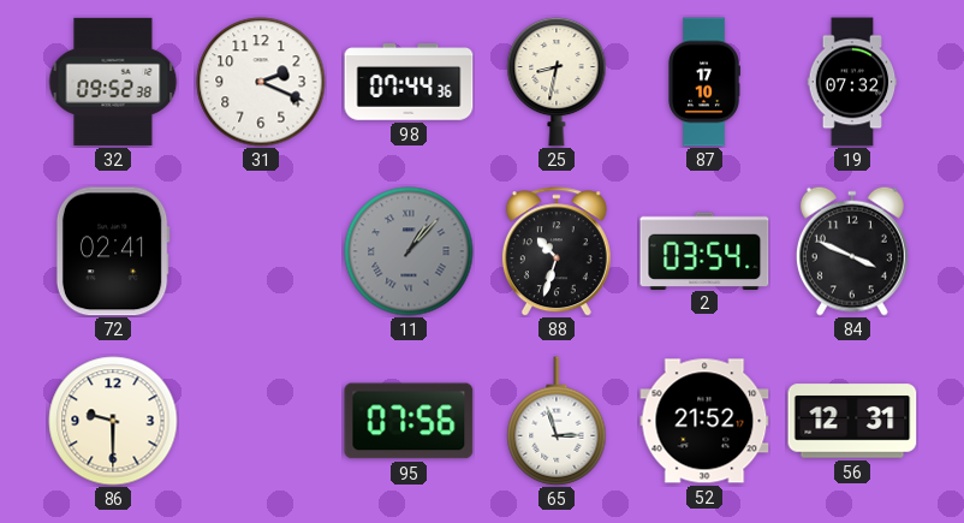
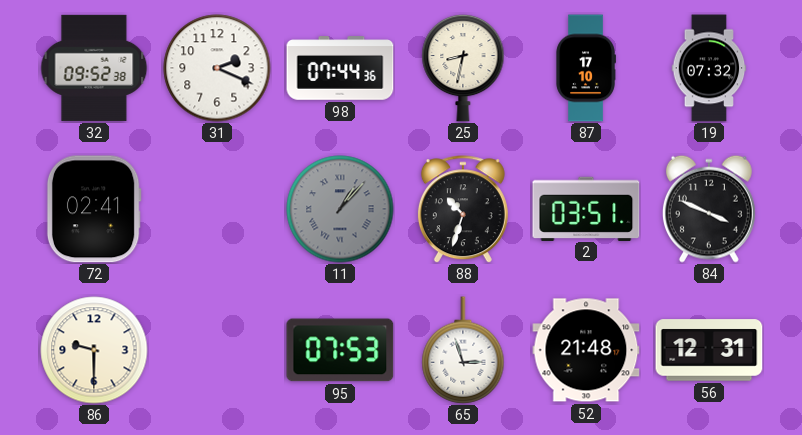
2: 03:54 -> 03:51 (586, 208)
95: 07:56 -> 07:53 (340, 350)
52: 21:52 -> 21:48 (586, 350)
